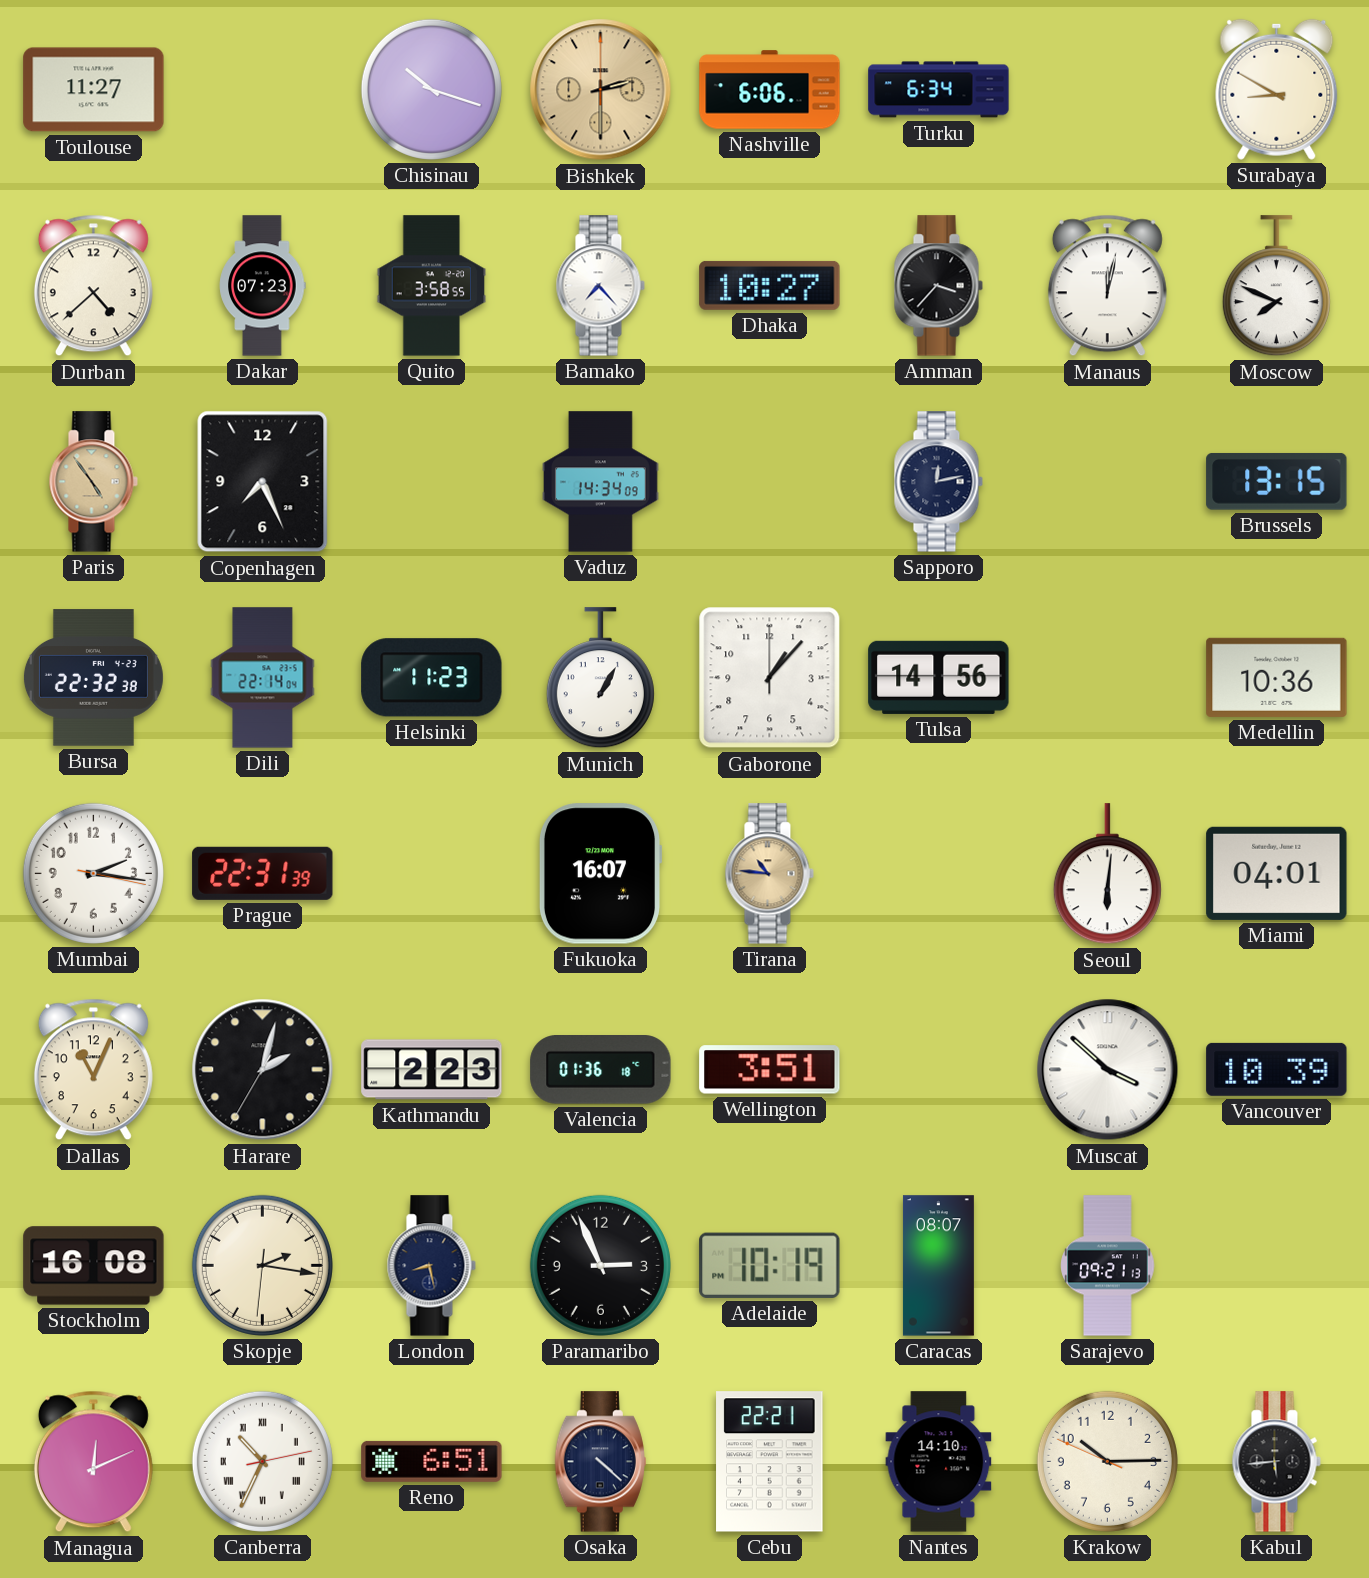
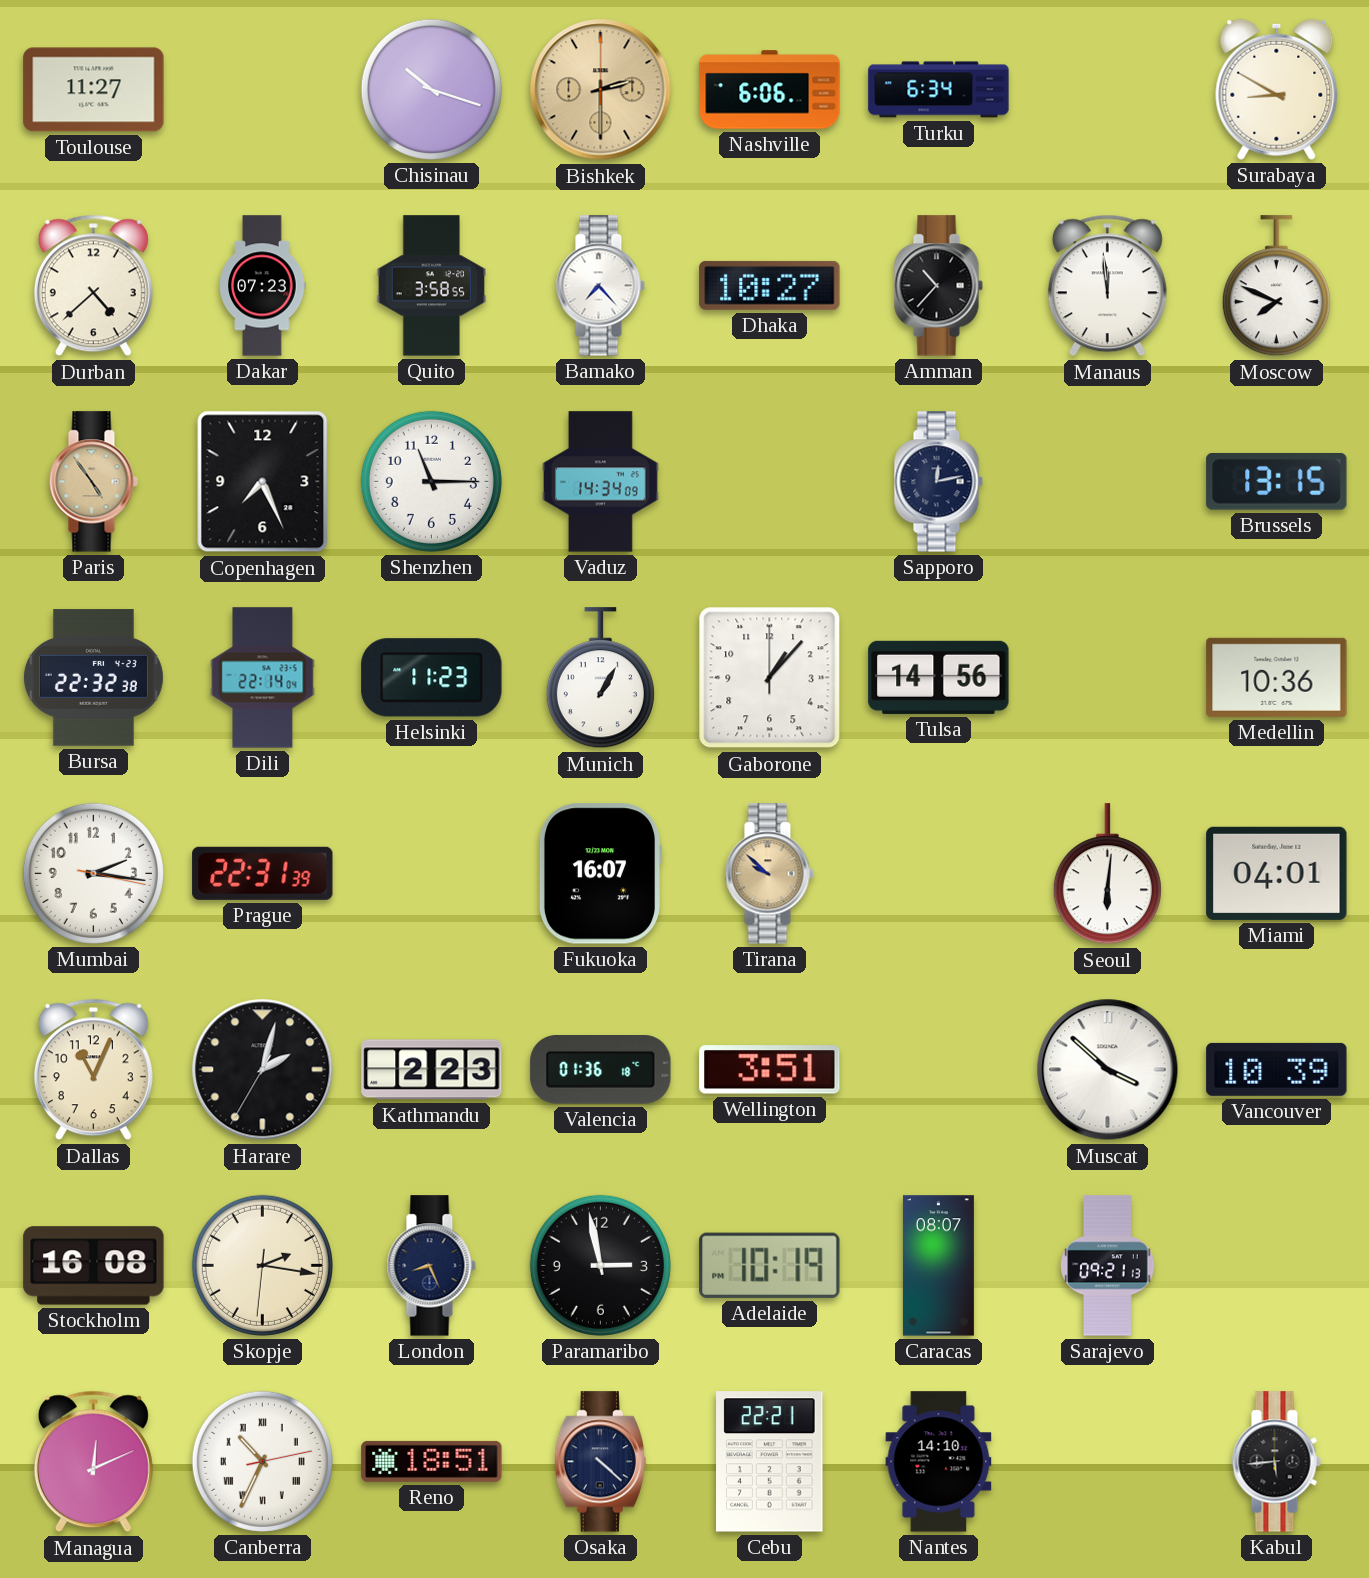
Amman: 3:37 -> 10:37 (938, 286)
Manaus: 12:02 -> 11:59 (1107, 286)
Shenzhen: none -> 11:15 (431, 481)
Tirana: 10:46 -> 9:52 (769, 874)
London: 8:28 -> 8:26 (431, 1266)
Paramaribo: 2:56 -> 2:58 (600, 1265)
Reno: 6:51 -> 18:51 (432, 1461)
Krakow: 10:14 -> none (1107, 1461)
